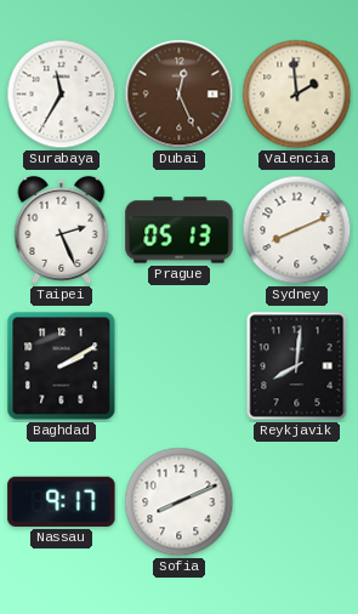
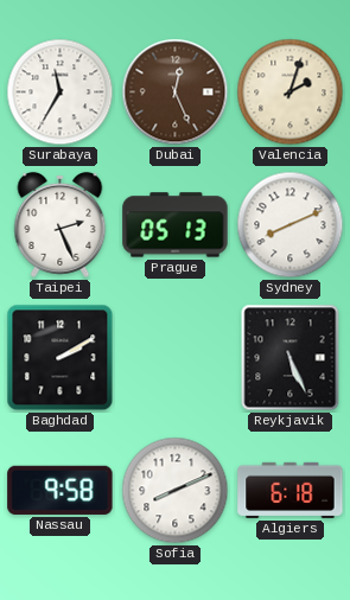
Valencia: 1:59 -> 2:03 (291, 92)
Reykjavik: 8:01 -> 5:26 (291, 358)
Nassau: 9:17 -> 9:58 (61, 490)
Algiers: none -> 6:18 (291, 490)
